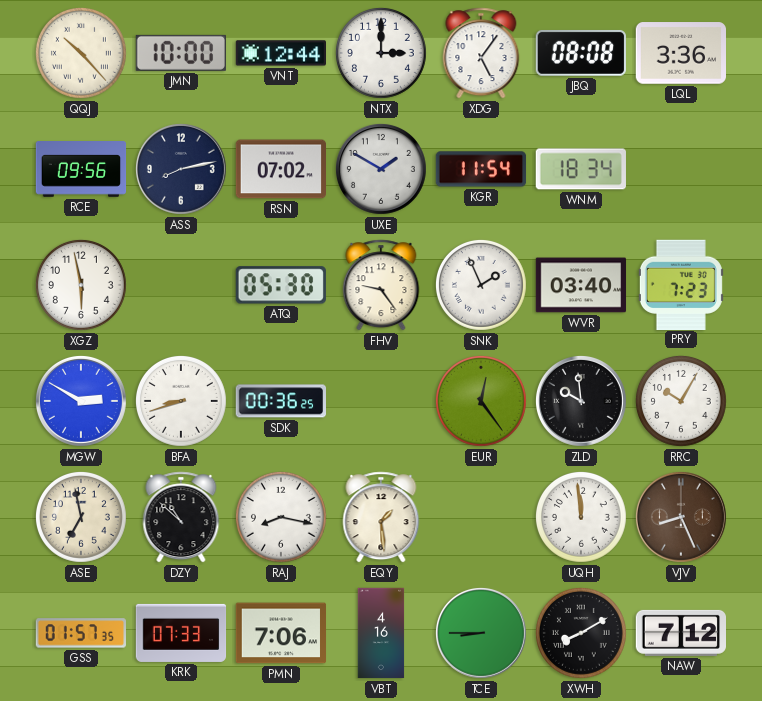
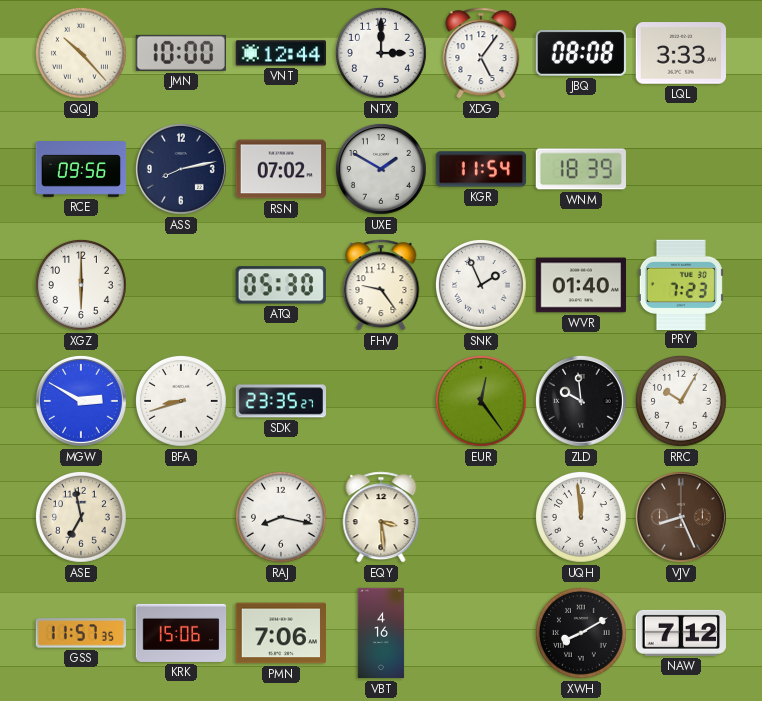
LQL: 3:36 -> 3:33 (680, 53)
WNM: 18:34 -> 18:39 (580, 169)
XGZ: 5:58 -> 6:00 (81, 285)
WVR: 03:40 -> 01:40 (581, 285)
SDK: 00:36 -> 23:35 (280, 401)
DZY: 10:52 -> none (181, 517)
EQY: 1:29 -> 3:29 (381, 517)
GSS: 01:57 -> 11:57 (80, 633)
KRK: 07:33 -> 15:06 (181, 633)
TCE: 8:45 -> none (481, 633)
